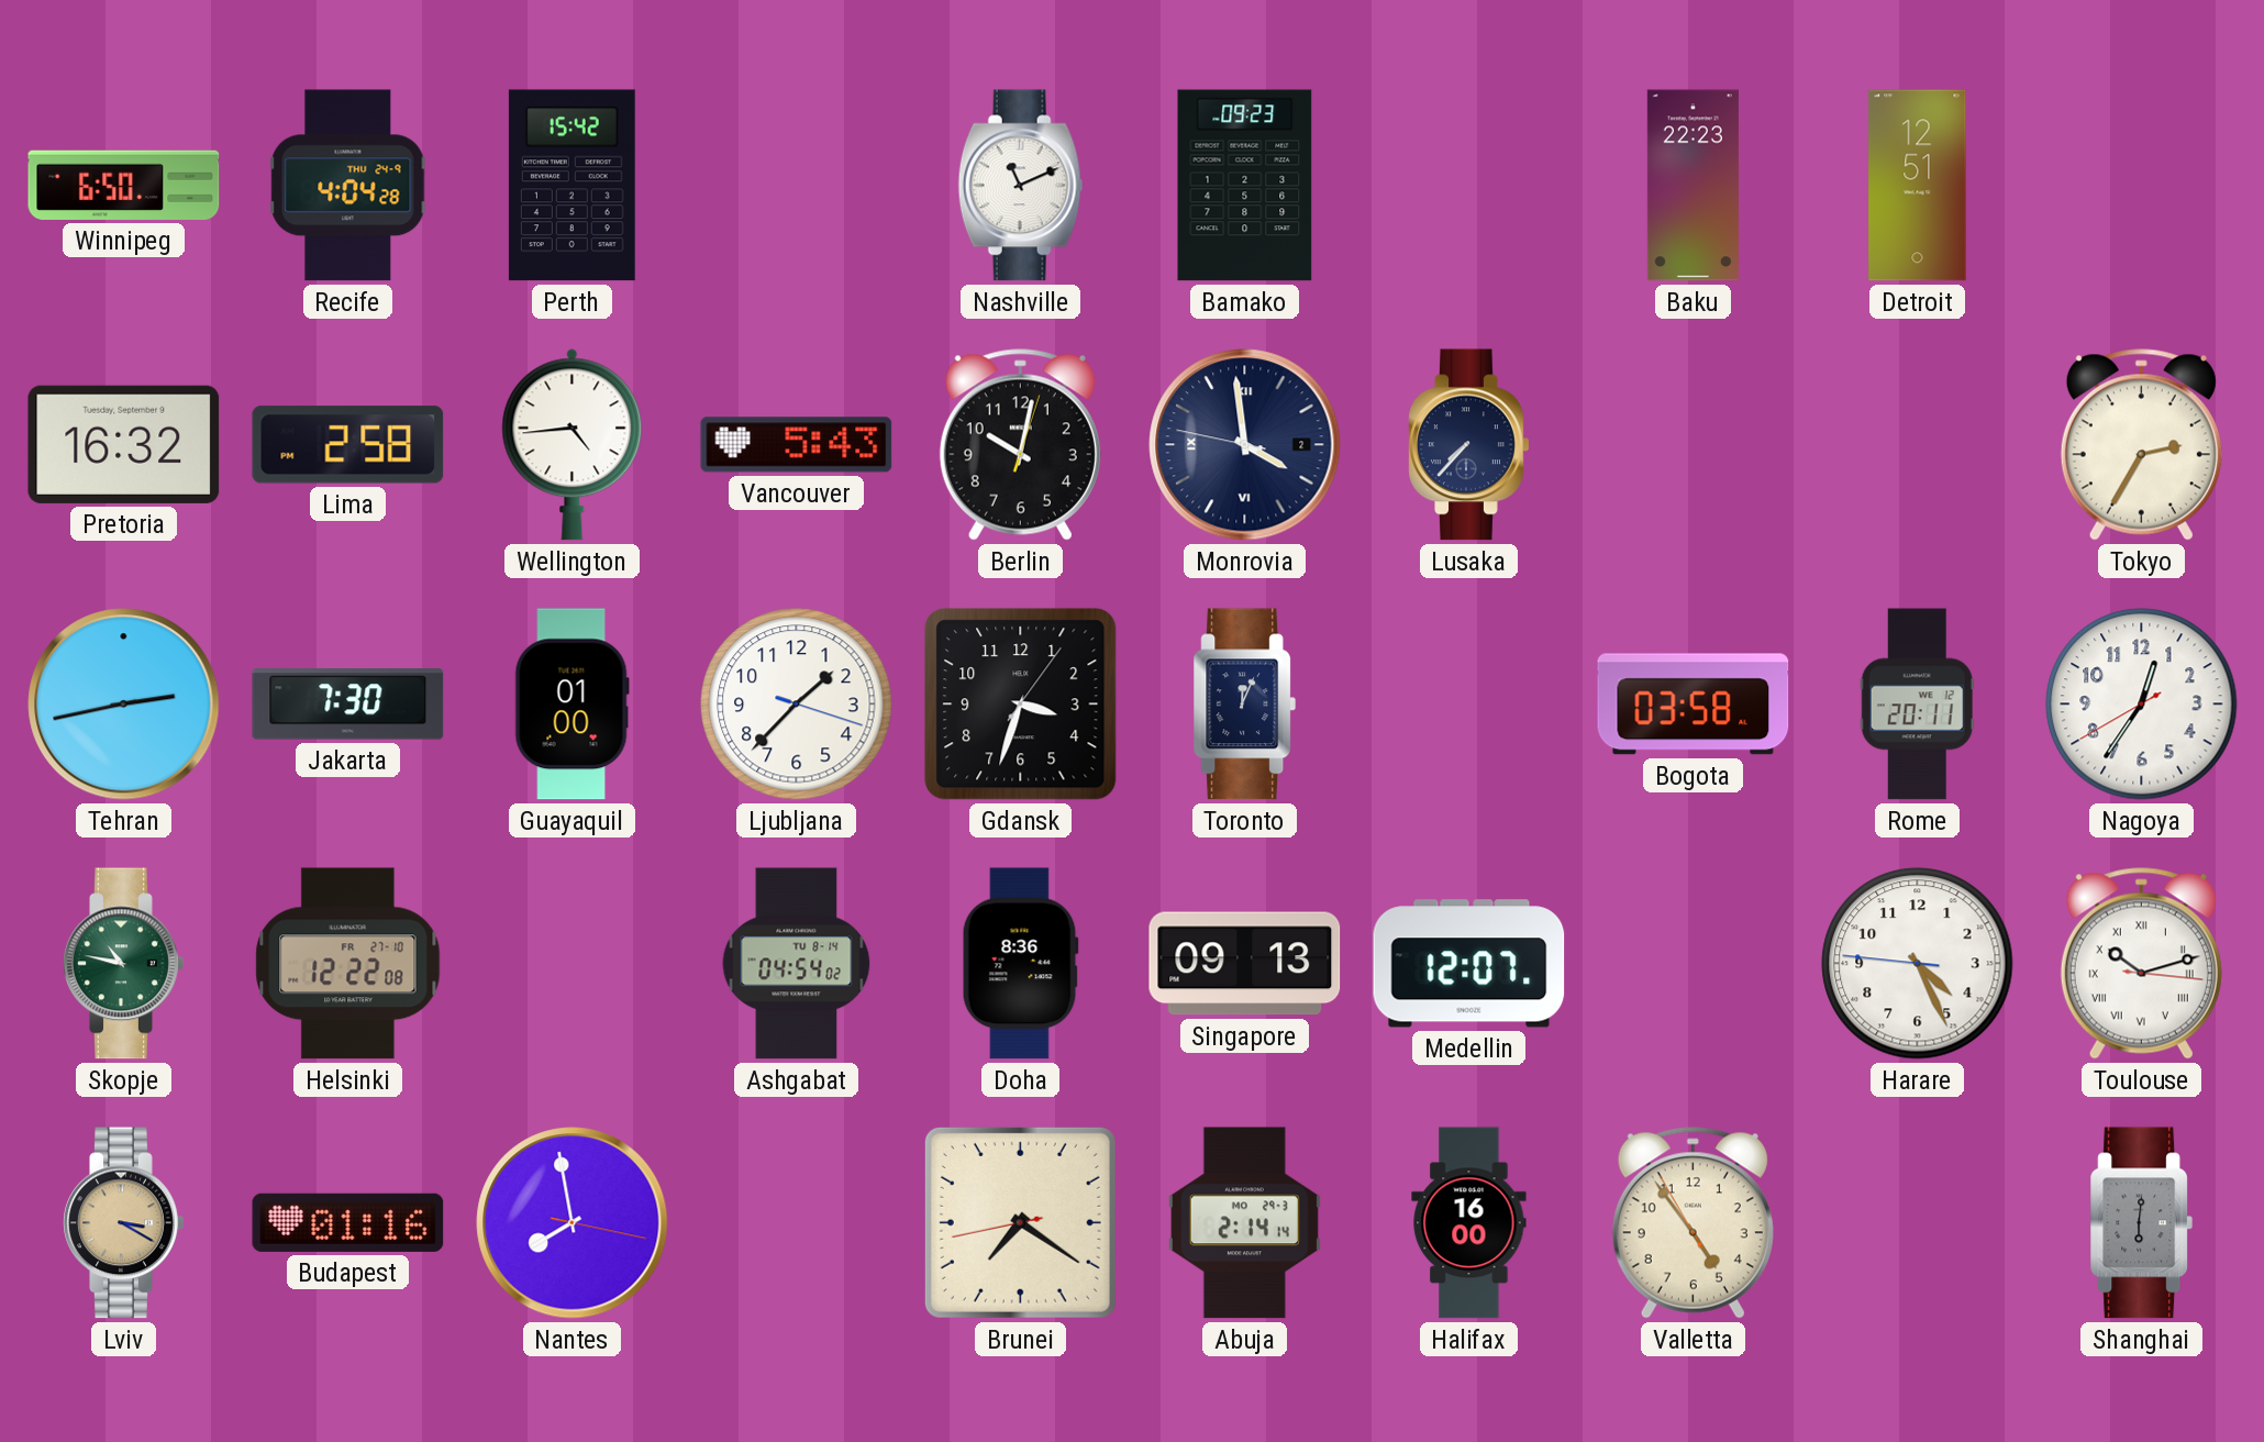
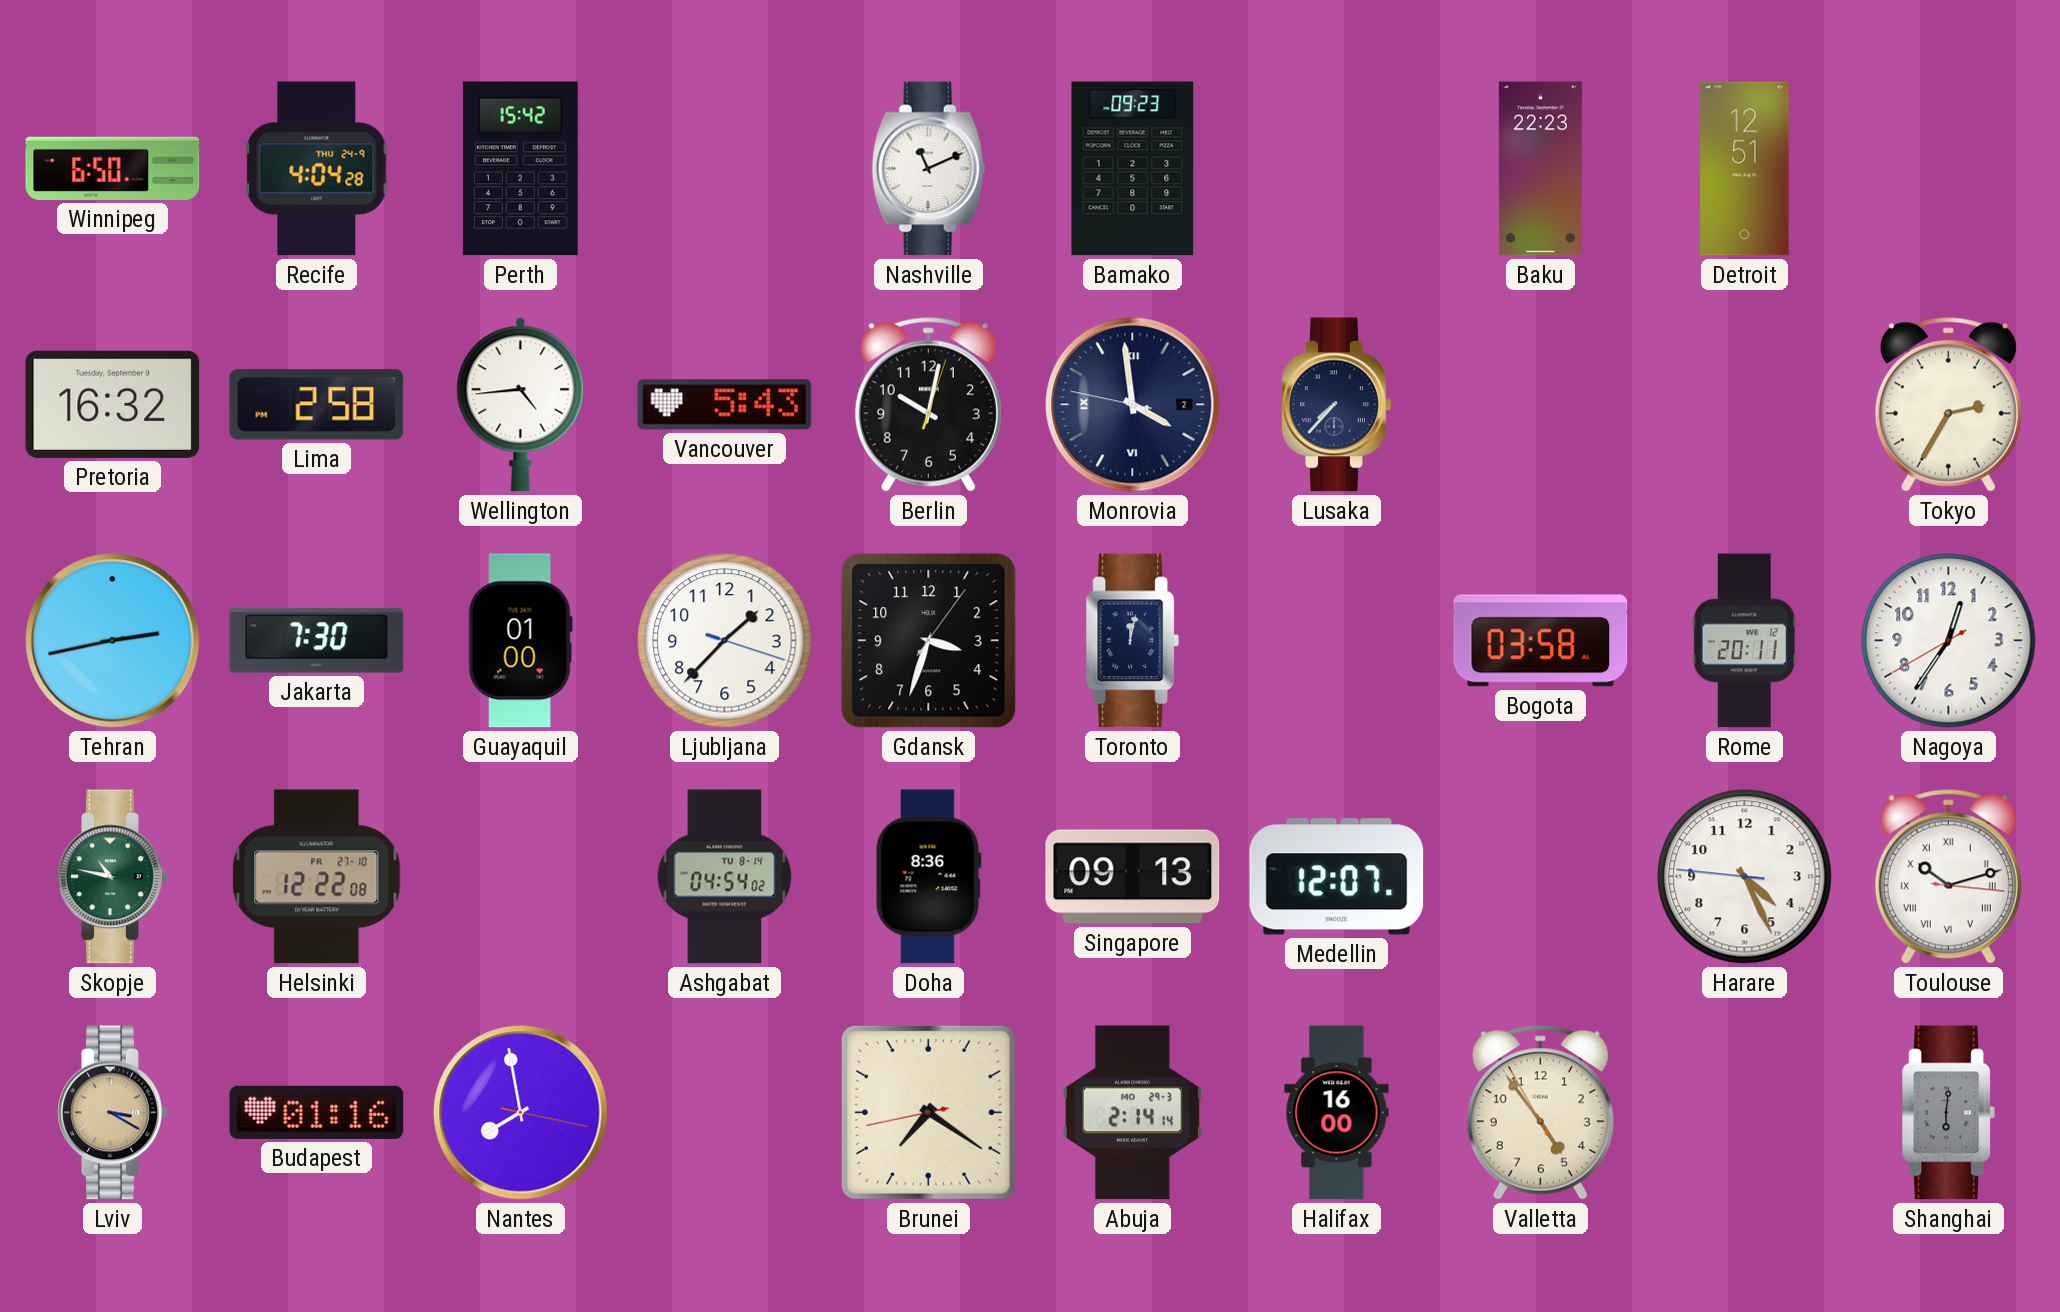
Toronto: 12:04 -> 12:02 (1133, 641)
